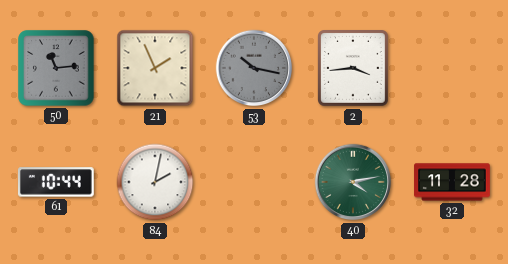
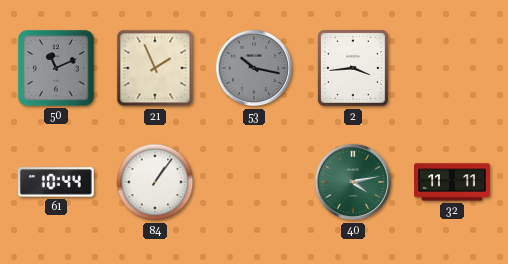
50: 11:14 -> 11:11 (56, 68)
84: 2:02 -> 1:06 (155, 182)
32: 11:28 -> 11:11 (452, 182)
